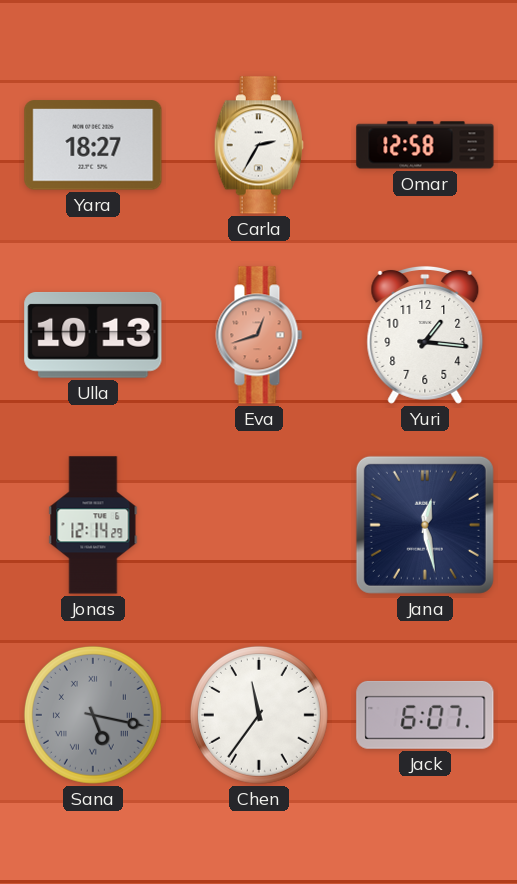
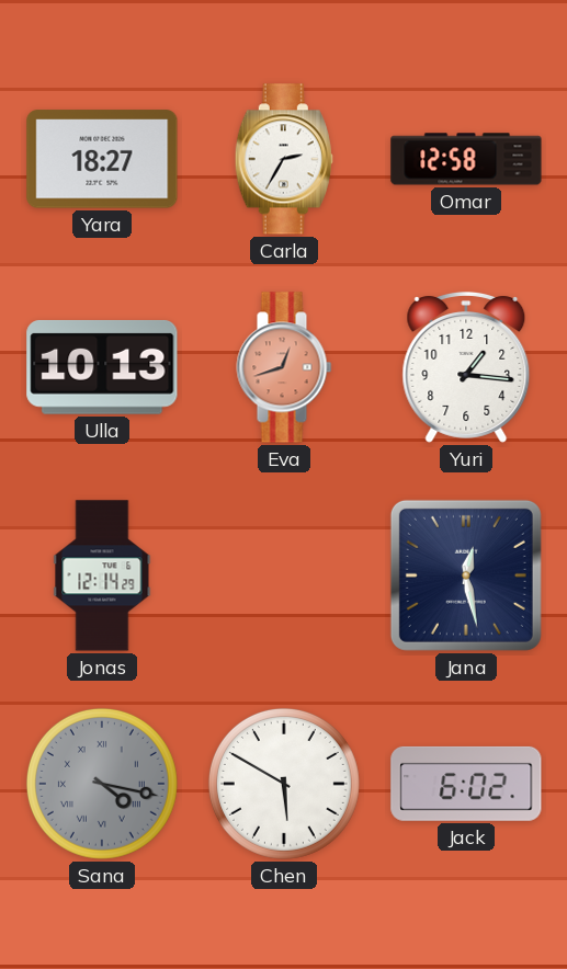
Sana: 5:17 -> 4:17 (102, 784)
Chen: 11:36 -> 5:50 (284, 784)
Jack: 6:07 -> 6:02 (466, 784)
